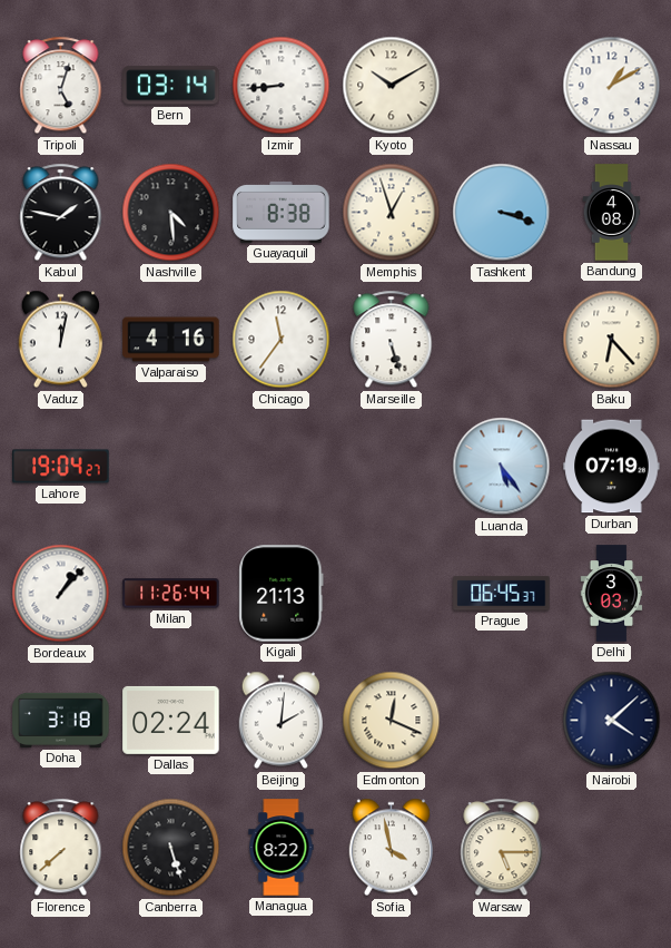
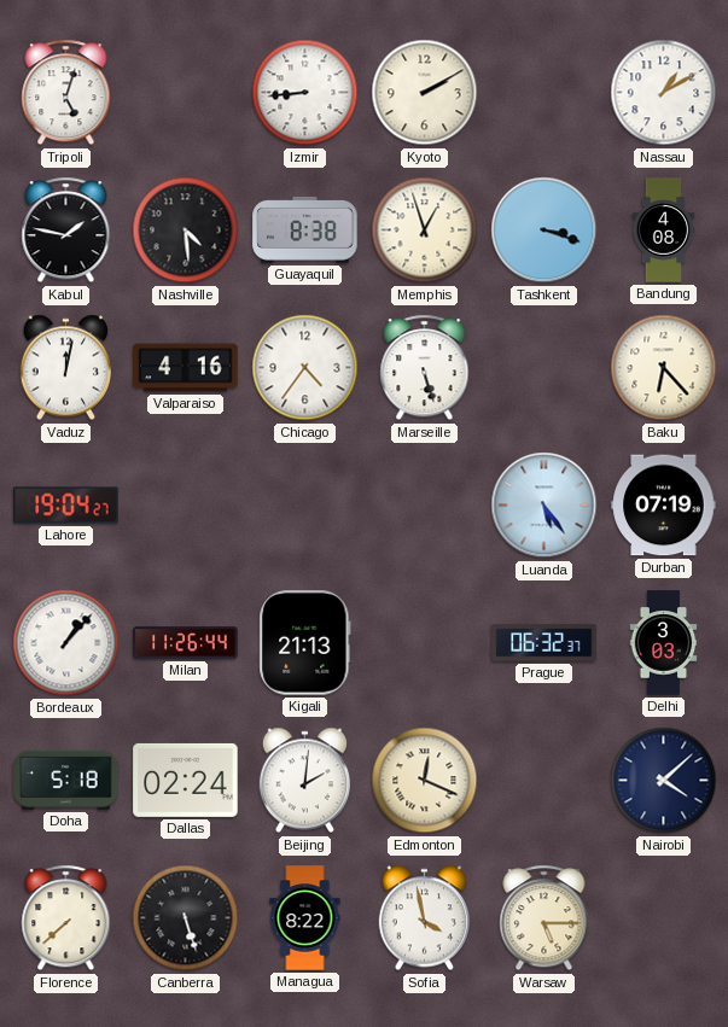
Bern: 03:14 -> none (171, 86)
Kyoto: 10:10 -> 2:10 (425, 93)
Chicago: 11:36 -> 4:36 (305, 368)
Prague: 06:45 -> 06:32 (544, 643)
Doha: 3:18 -> 5:18 (66, 780)
